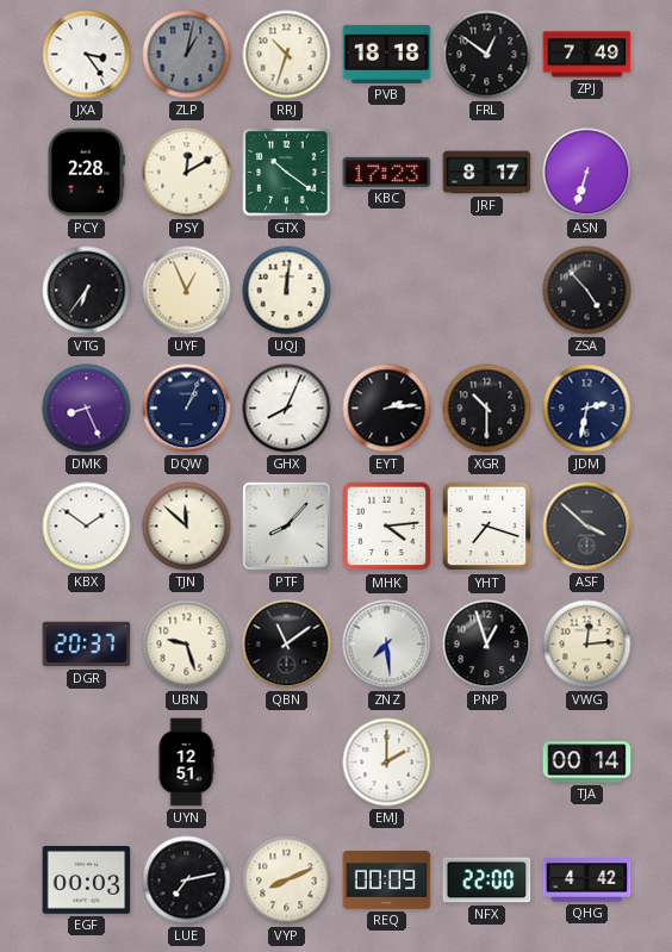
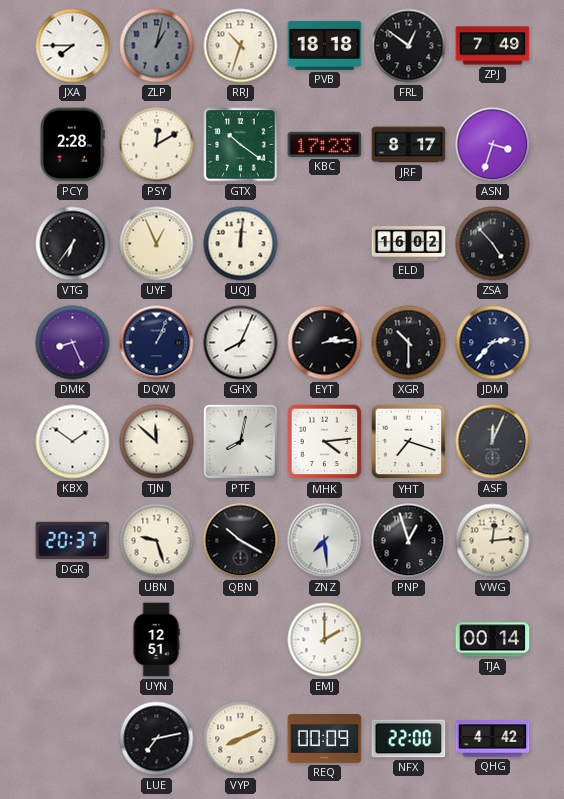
JXA: 3:24 -> 7:45 (73, 46)
ASN: 6:33 -> 3:33 (493, 145)
ELD: none -> 16:02 (409, 244)
JDM: 2:32 -> 2:37 (493, 343)
PTF: 8:07 -> 8:02 (241, 442)
ASF: 3:52 -> 12:04 (493, 442)
QBN: 11:09 -> 10:20 (241, 541)
EGF: 00:03 -> none (87, 881)
